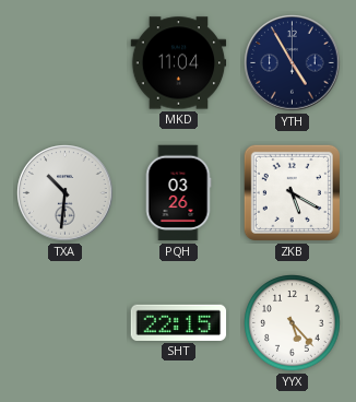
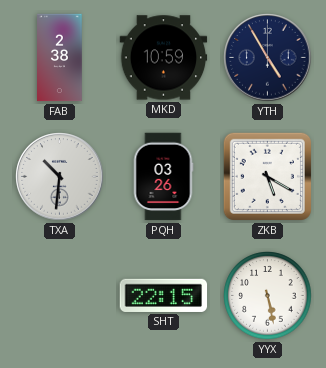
FAB: none -> 2:38 (60, 58)
MKD: 11:04 -> 10:59 (164, 58)
YYX: 5:23 -> 5:28 (268, 296)
